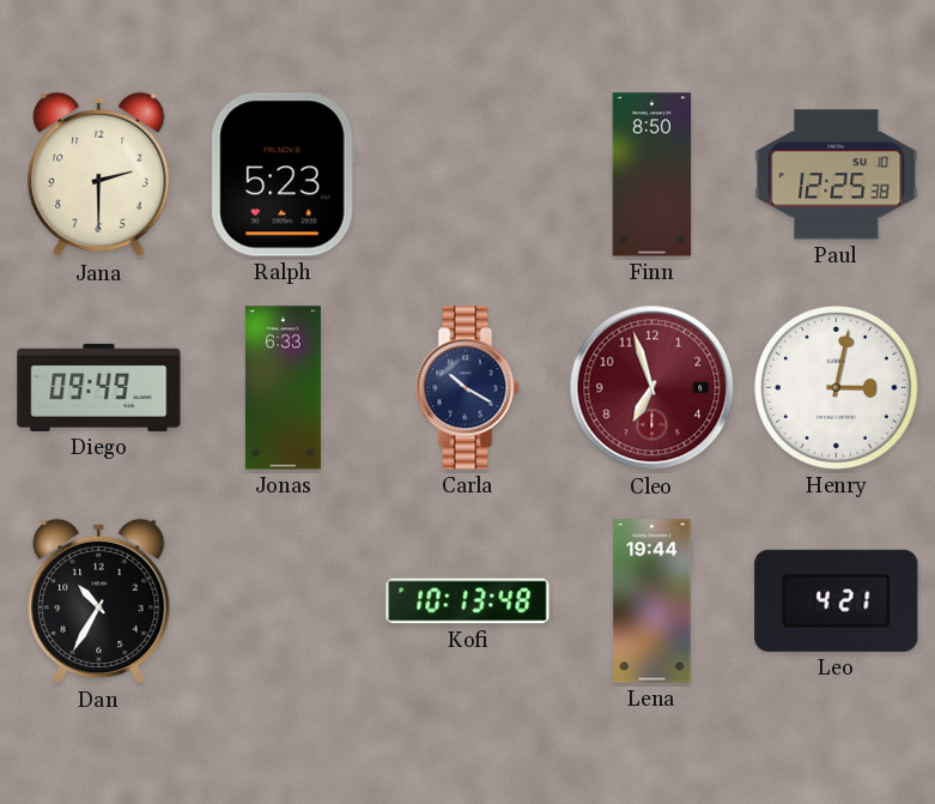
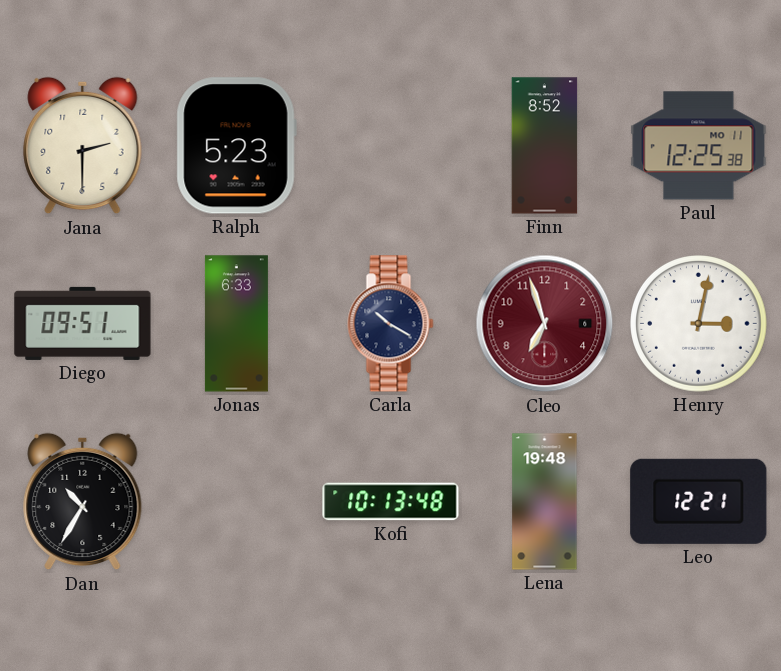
Finn: 8:50 -> 8:52 (545, 146)
Paul date: SU 10 -> MO 11 (699, 146)
Diego: 09:49 -> 09:51 (83, 323)
Lena: 19:44 -> 19:48 (545, 502)
Leo: 4:21 -> 12:21 (699, 501)
